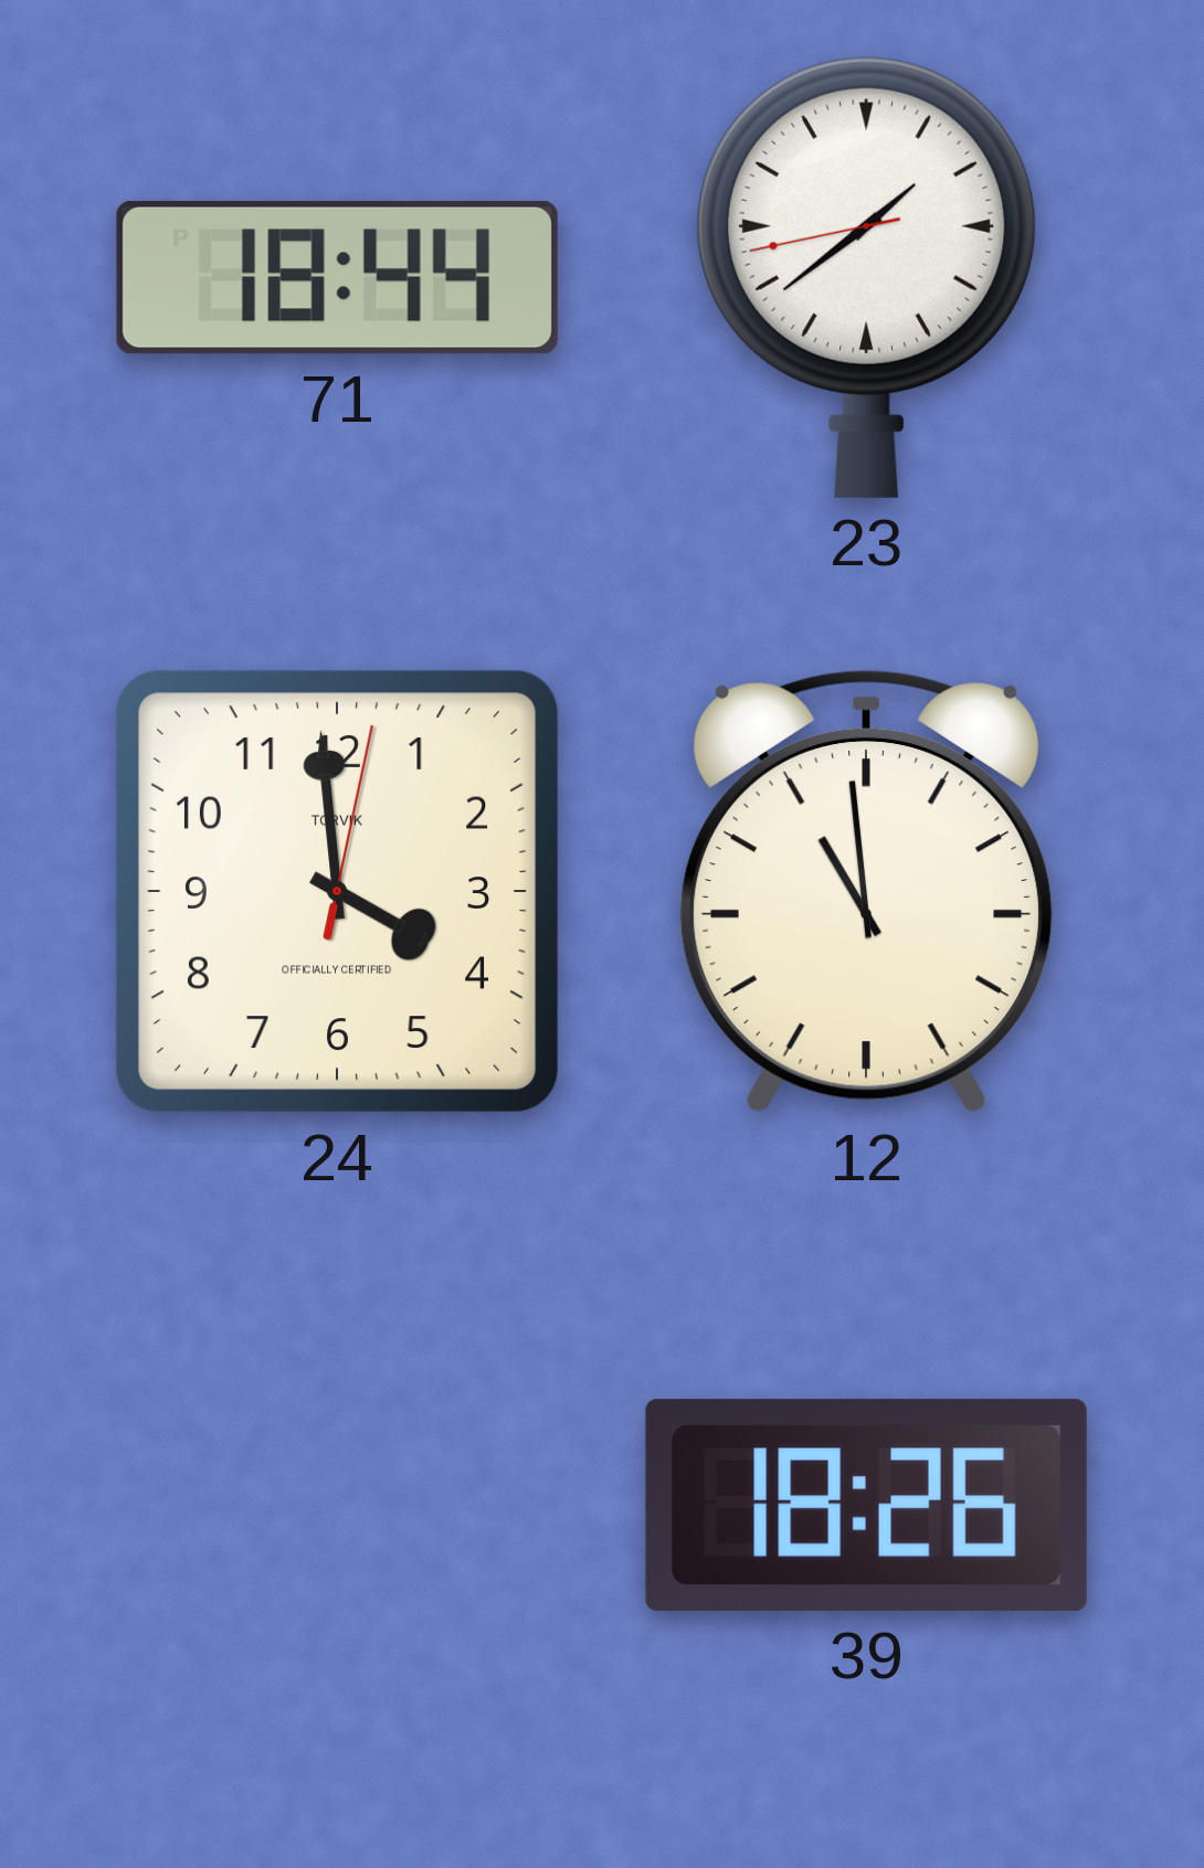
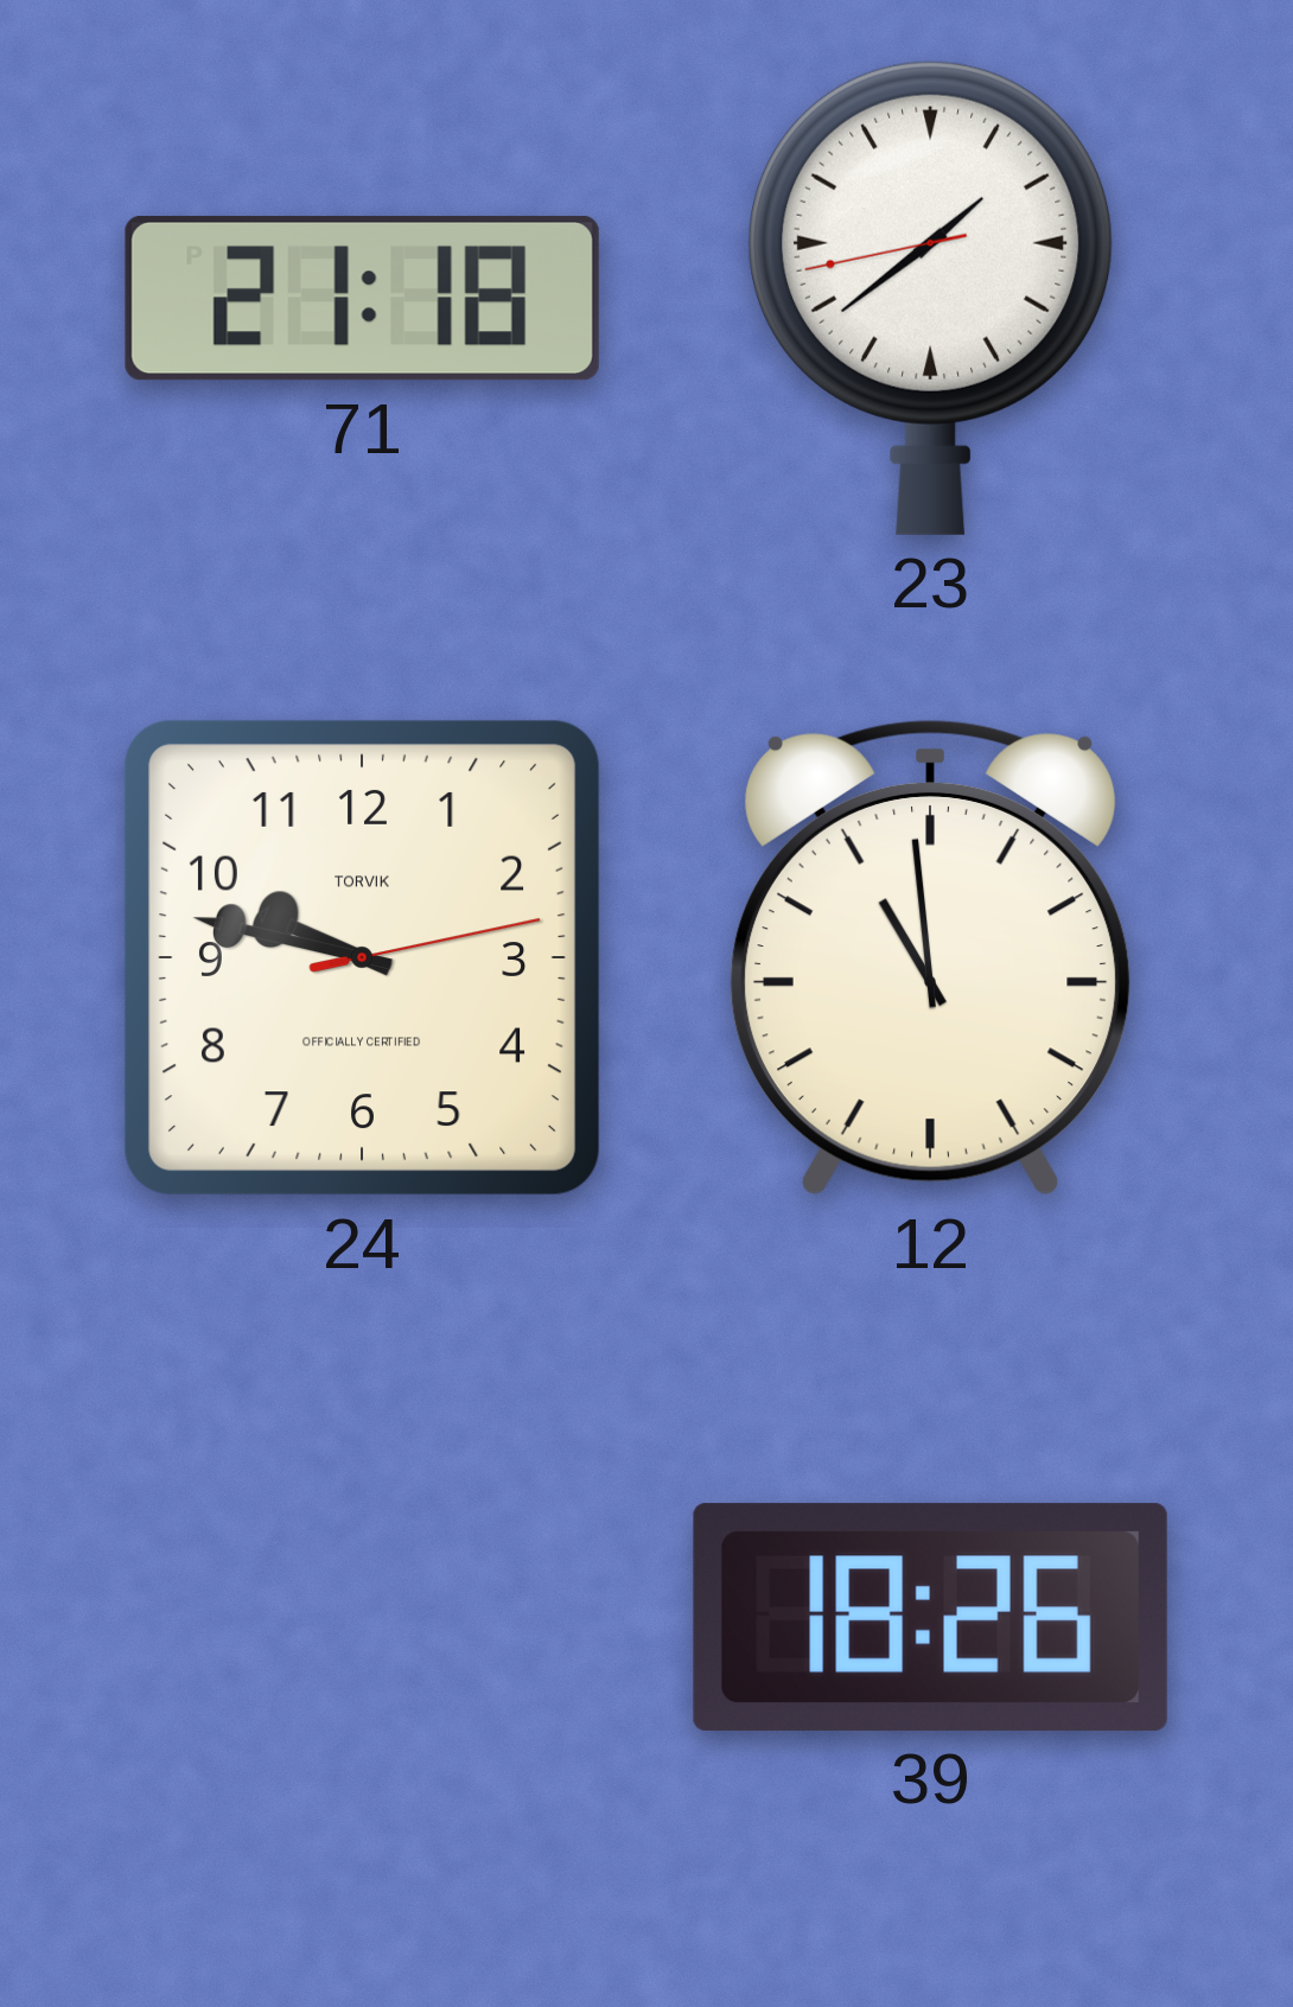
71: 18:44 -> 21:18 (362, 298)
24: 3:59 -> 9:47 (362, 957)
